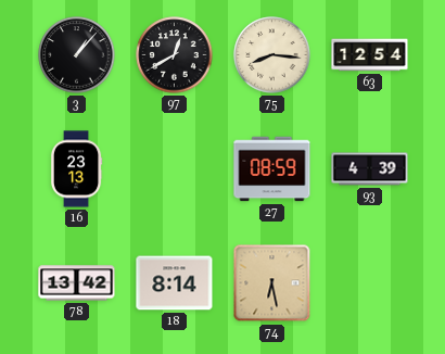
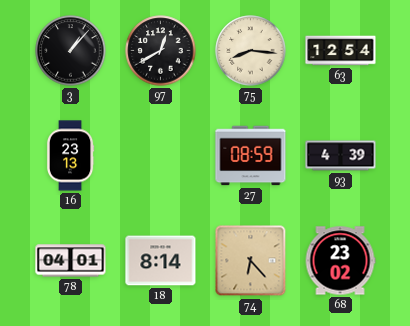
78: 13:42 -> 04:01 (71, 261)
74: 6:28 -> 6:23 (251, 261)
68: none -> 23:02 (340, 261)
